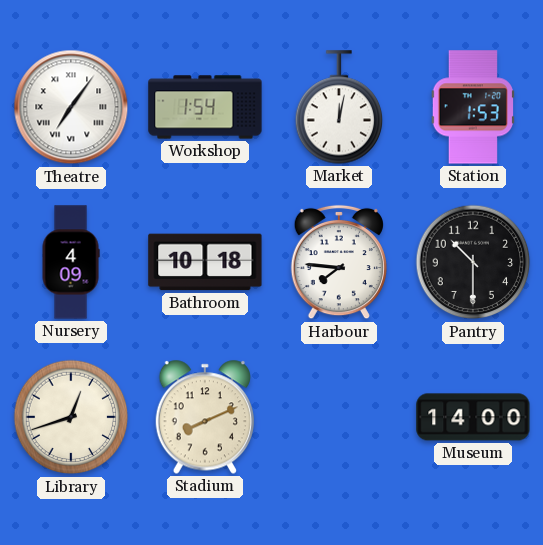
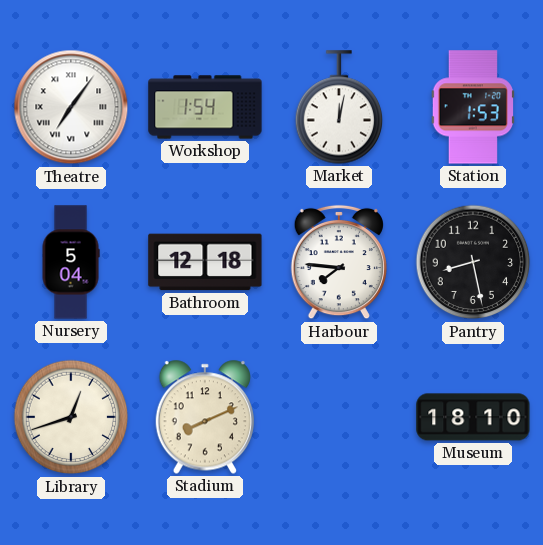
Nursery: 4:09 -> 5:04 (71, 262)
Bathroom: 10:18 -> 12:18 (205, 262)
Pantry: 10:30 -> 8:28 (473, 262)
Museum: 14:00 -> 18:10 (473, 417)
